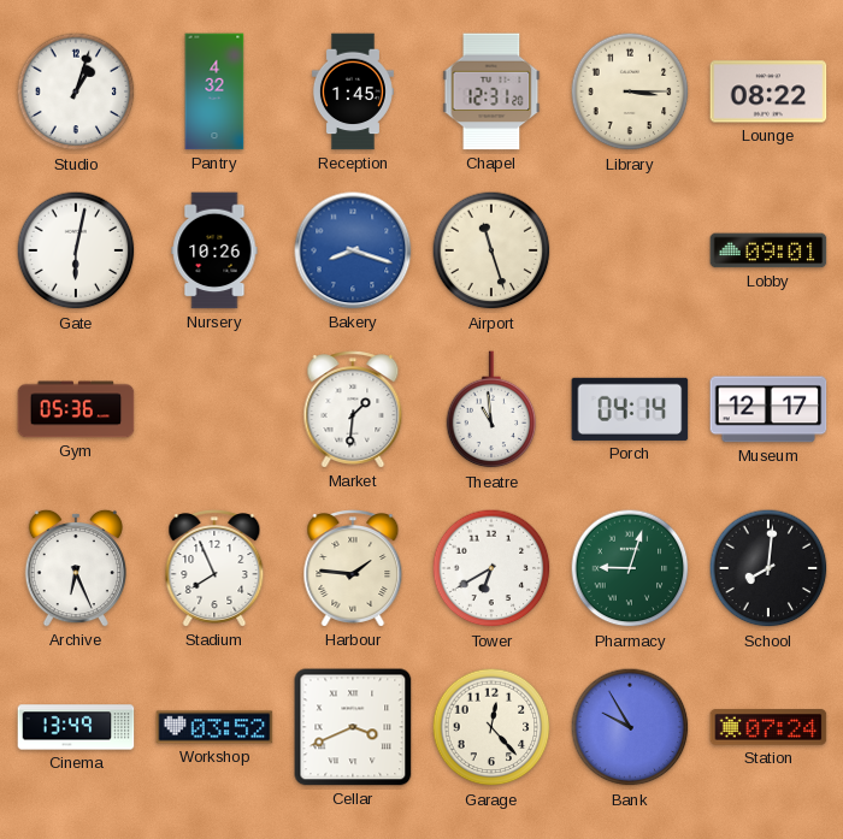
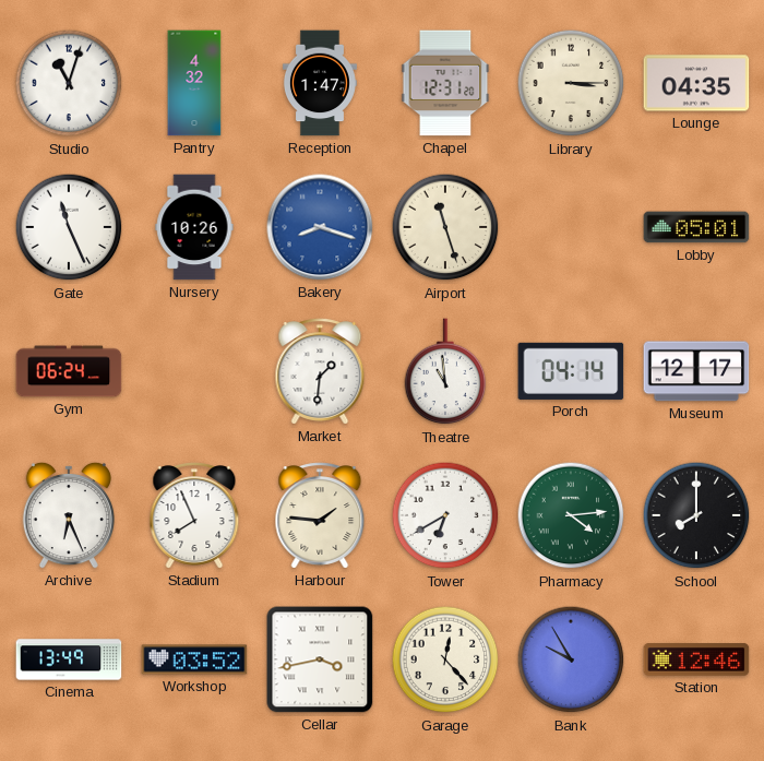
Studio: 1:03 -> 11:03 (69, 83)
Reception: 1:45 -> 1:47 (320, 83)
Lounge: 08:22 -> 04:35 (696, 83)
Gate: 6:02 -> 11:26 (69, 227)
Lobby: 09:01 -> 05:01 (696, 227)
Gym: 05:36 -> 06:24 (69, 371)
Pharmacy: 9:03 -> 4:14 (571, 515)
School: 8:01 -> 8:00 (696, 515)
Cellar: 3:41 -> 3:43 (320, 659)
Station: 07:24 -> 12:46 (696, 659)
